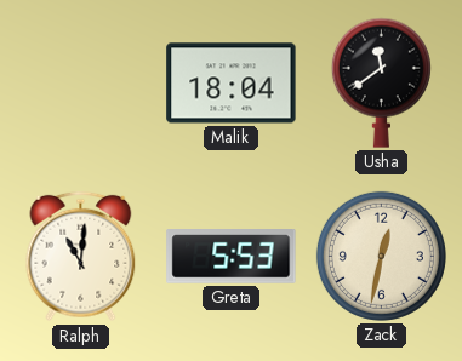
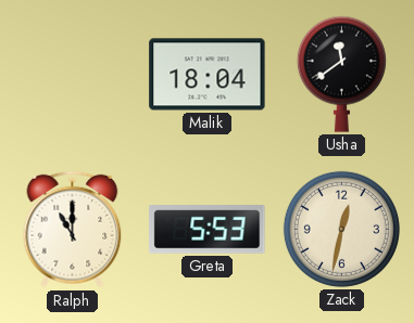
Ralph: 11:01 -> 11:00 (73, 230)
